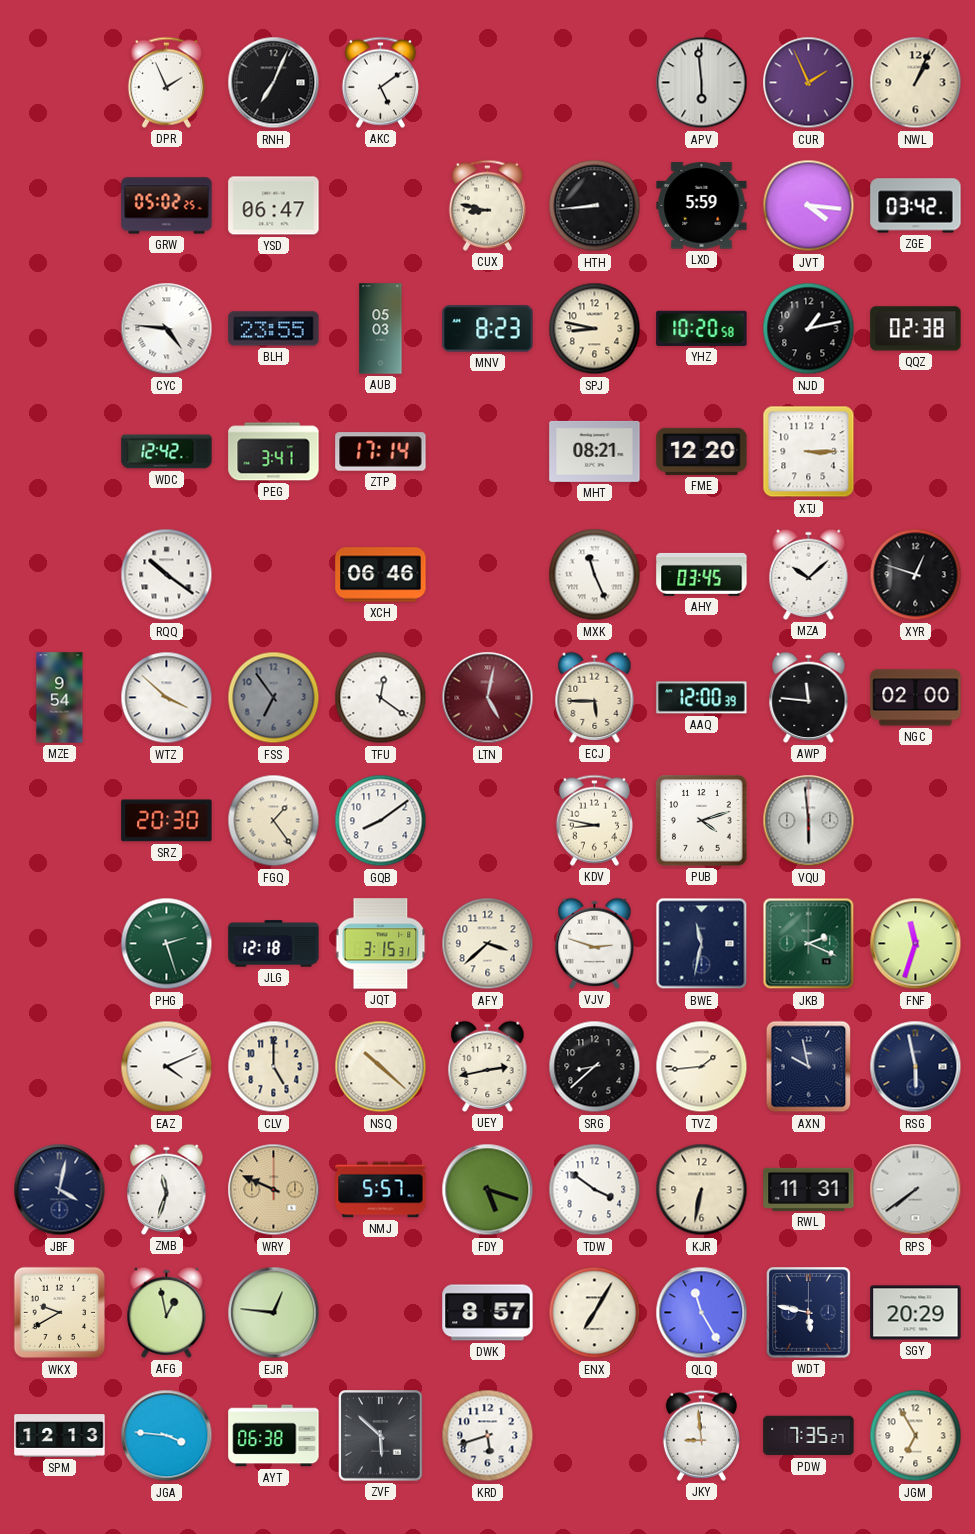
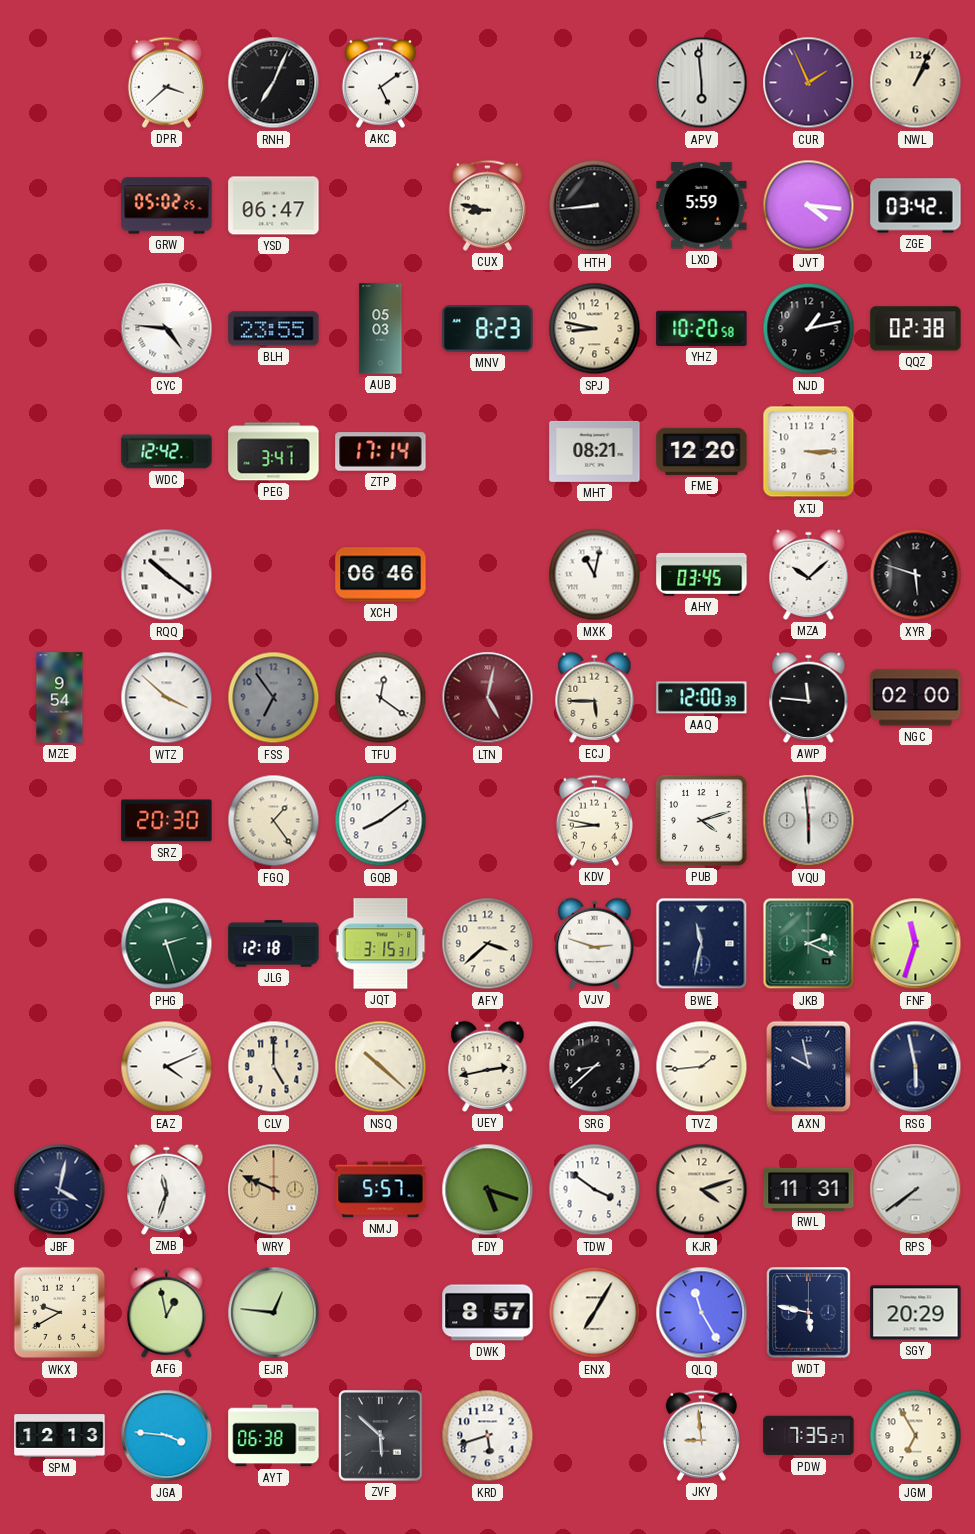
DPR: 1:56 -> 3:38 (166, 82)
MXK: 11:26 -> 11:02 (595, 575)
XYR: 12:48 -> 5:48 (916, 575)
KJR: 6:32 -> 4:12 (702, 1190)
